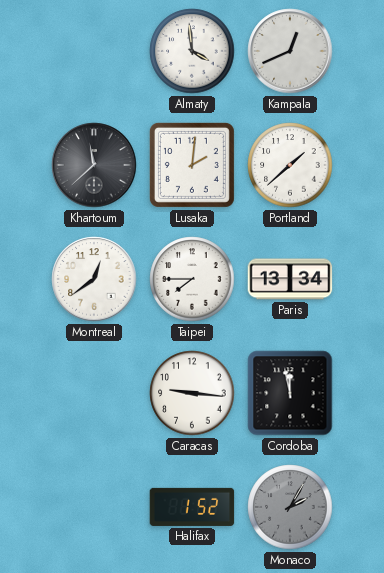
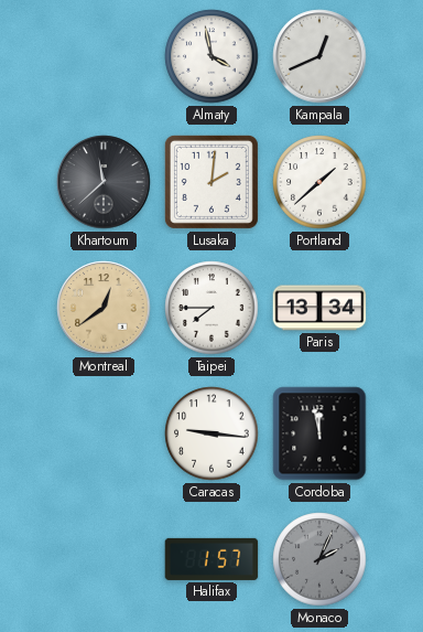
Almaty: 3:59 -> 3:58 (211, 56)
Montreal dial: white -> champagne (104, 308)
Halifax: 1:52 -> 1:57 (211, 559)
Monaco: 2:05 -> 2:04 (319, 559)
